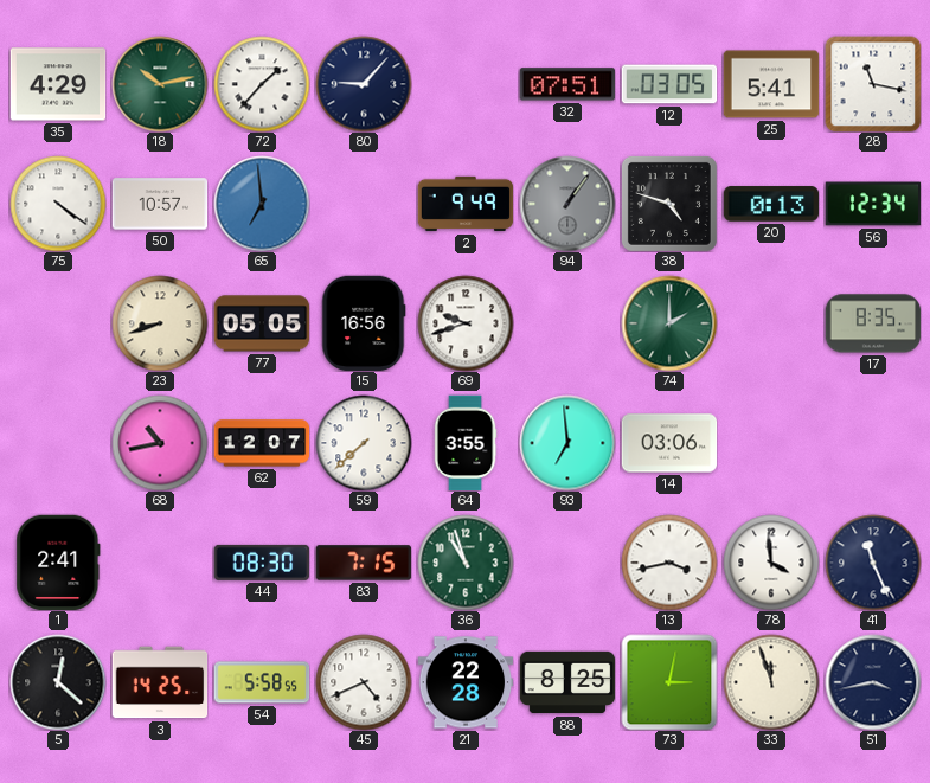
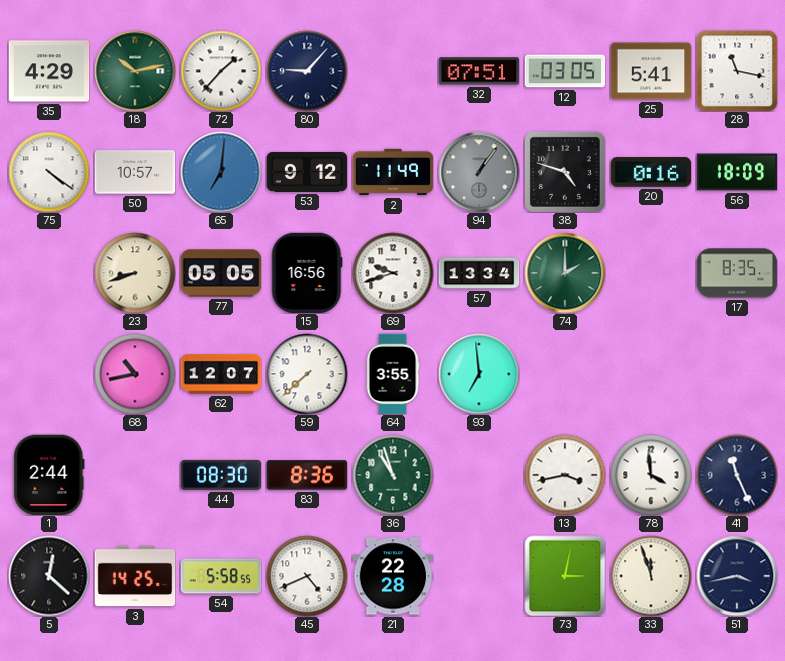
65: 6:59 -> 7:01 (221, 172)
53: none -> 9:12 (307, 172)
2: 9:49 -> 11:49 (393, 172)
20: 0:13 -> 0:16 (651, 172)
56: 12:34 -> 18:09 (737, 172)
57: none -> 13:34 (479, 273)
14: 03:06 -> none (669, 443)
1: 2:41 -> 2:44 (49, 475)
83: 7:15 -> 8:36 (307, 475)
88: 8:25 -> none (567, 682)
